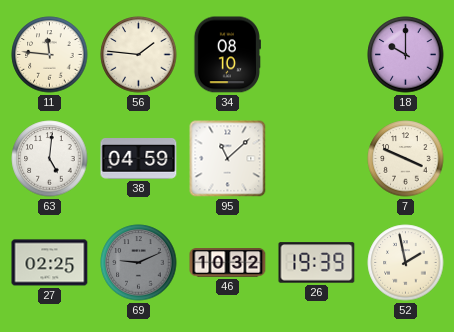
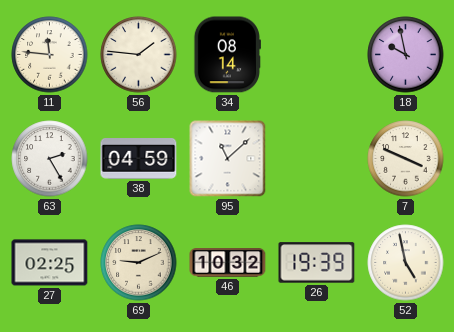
34: 08:10 -> 08:14 (227, 55)
18: 10:00 -> 9:58 (406, 55)
63: 5:01 -> 2:25 (50, 159)
69 dial: grey -> cream (139, 263)
52: 1:58 -> 4:58 (406, 263)
